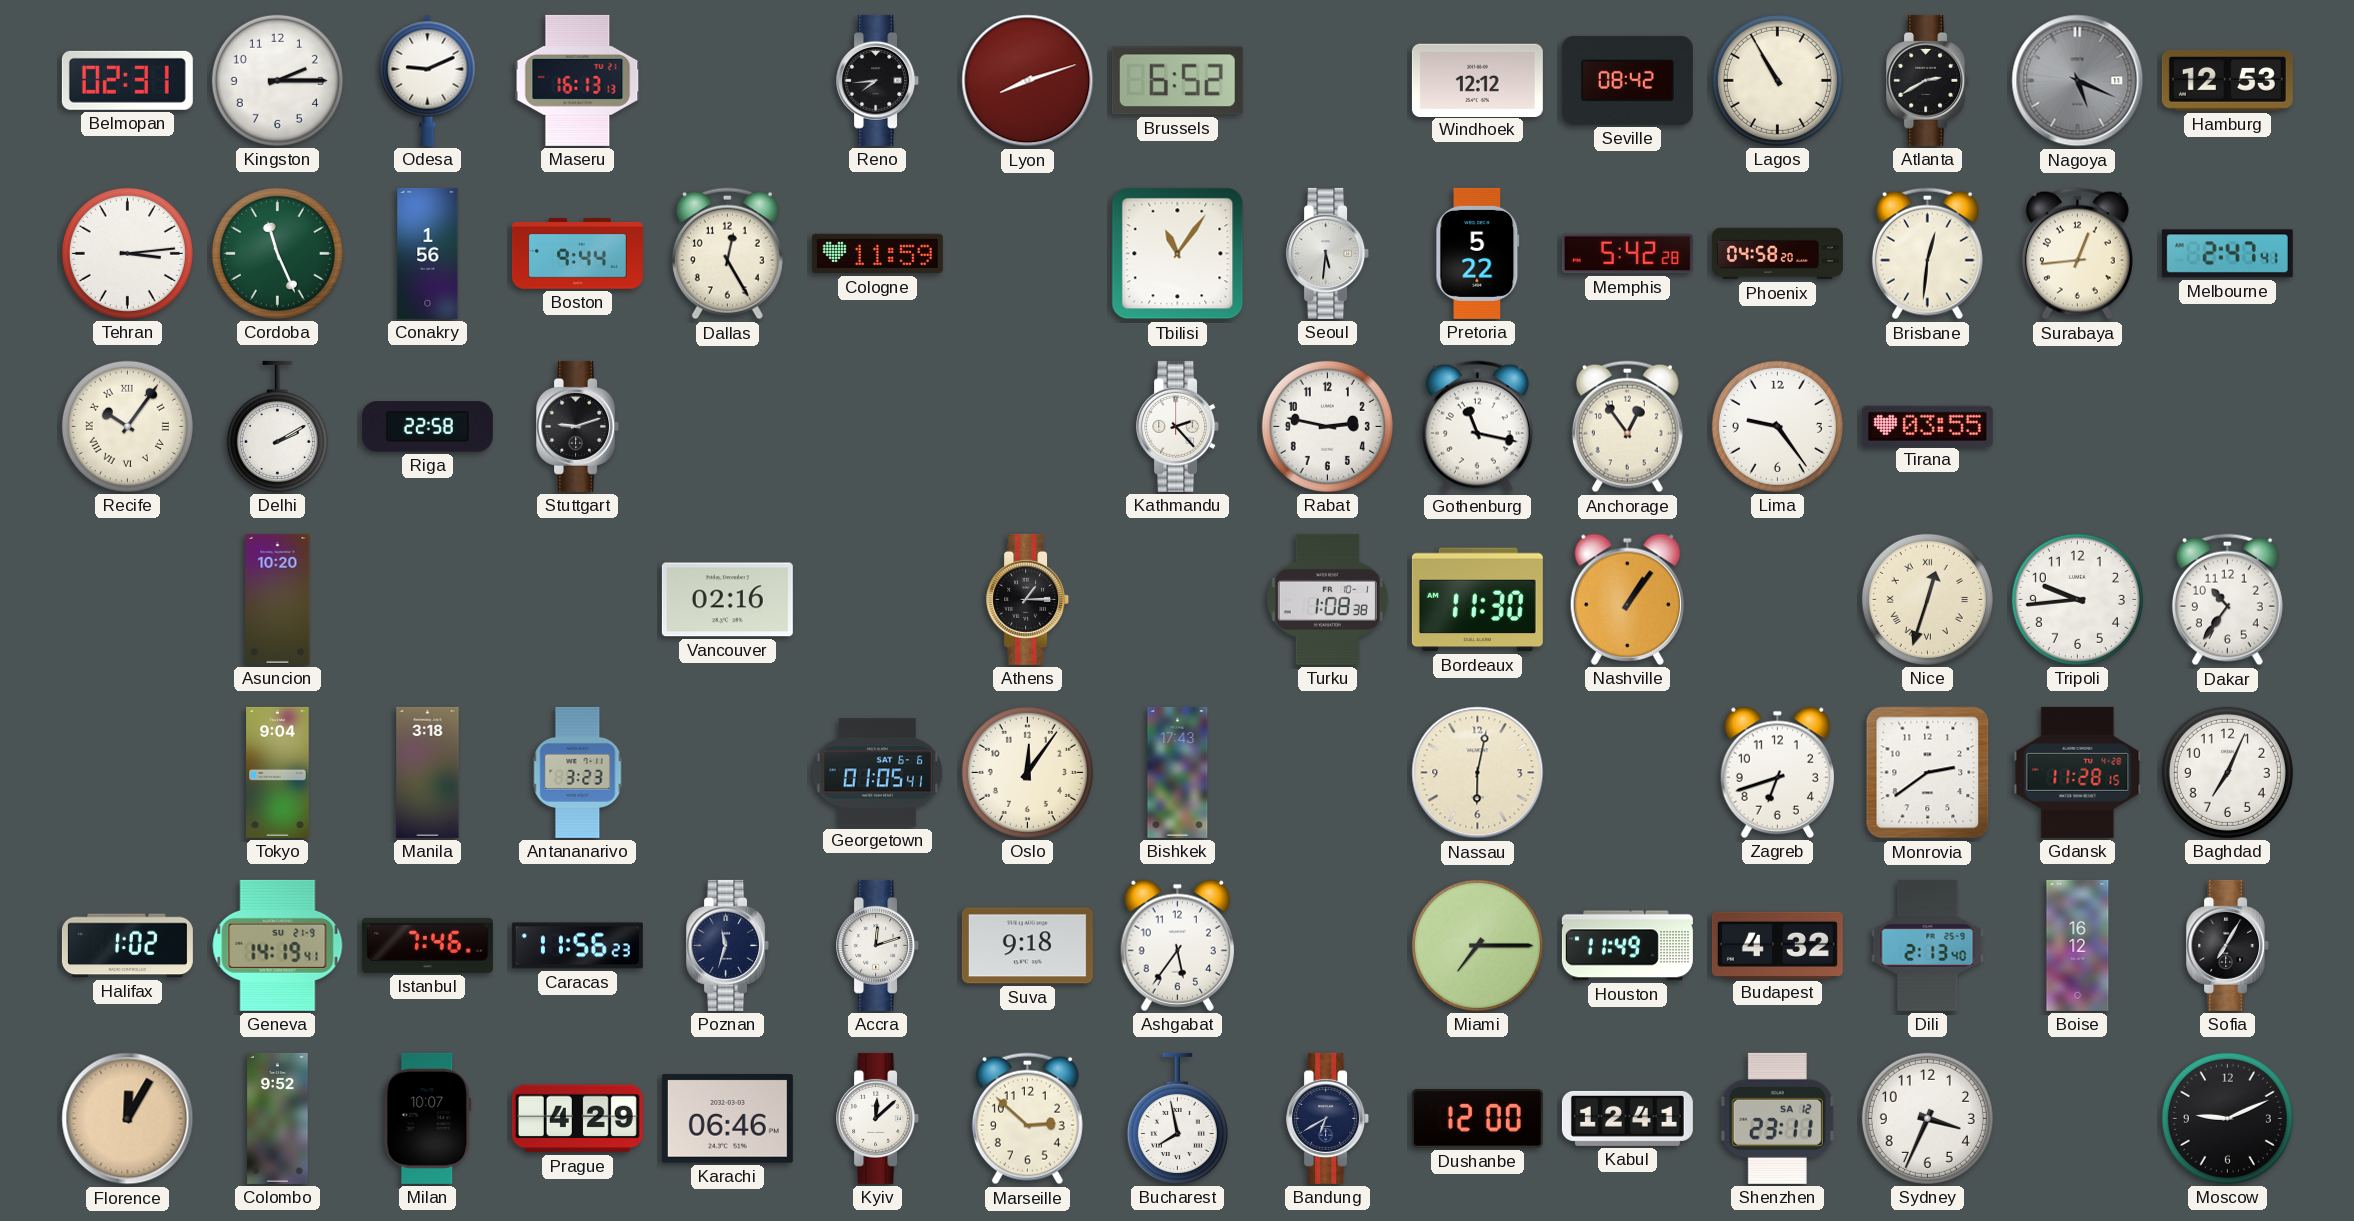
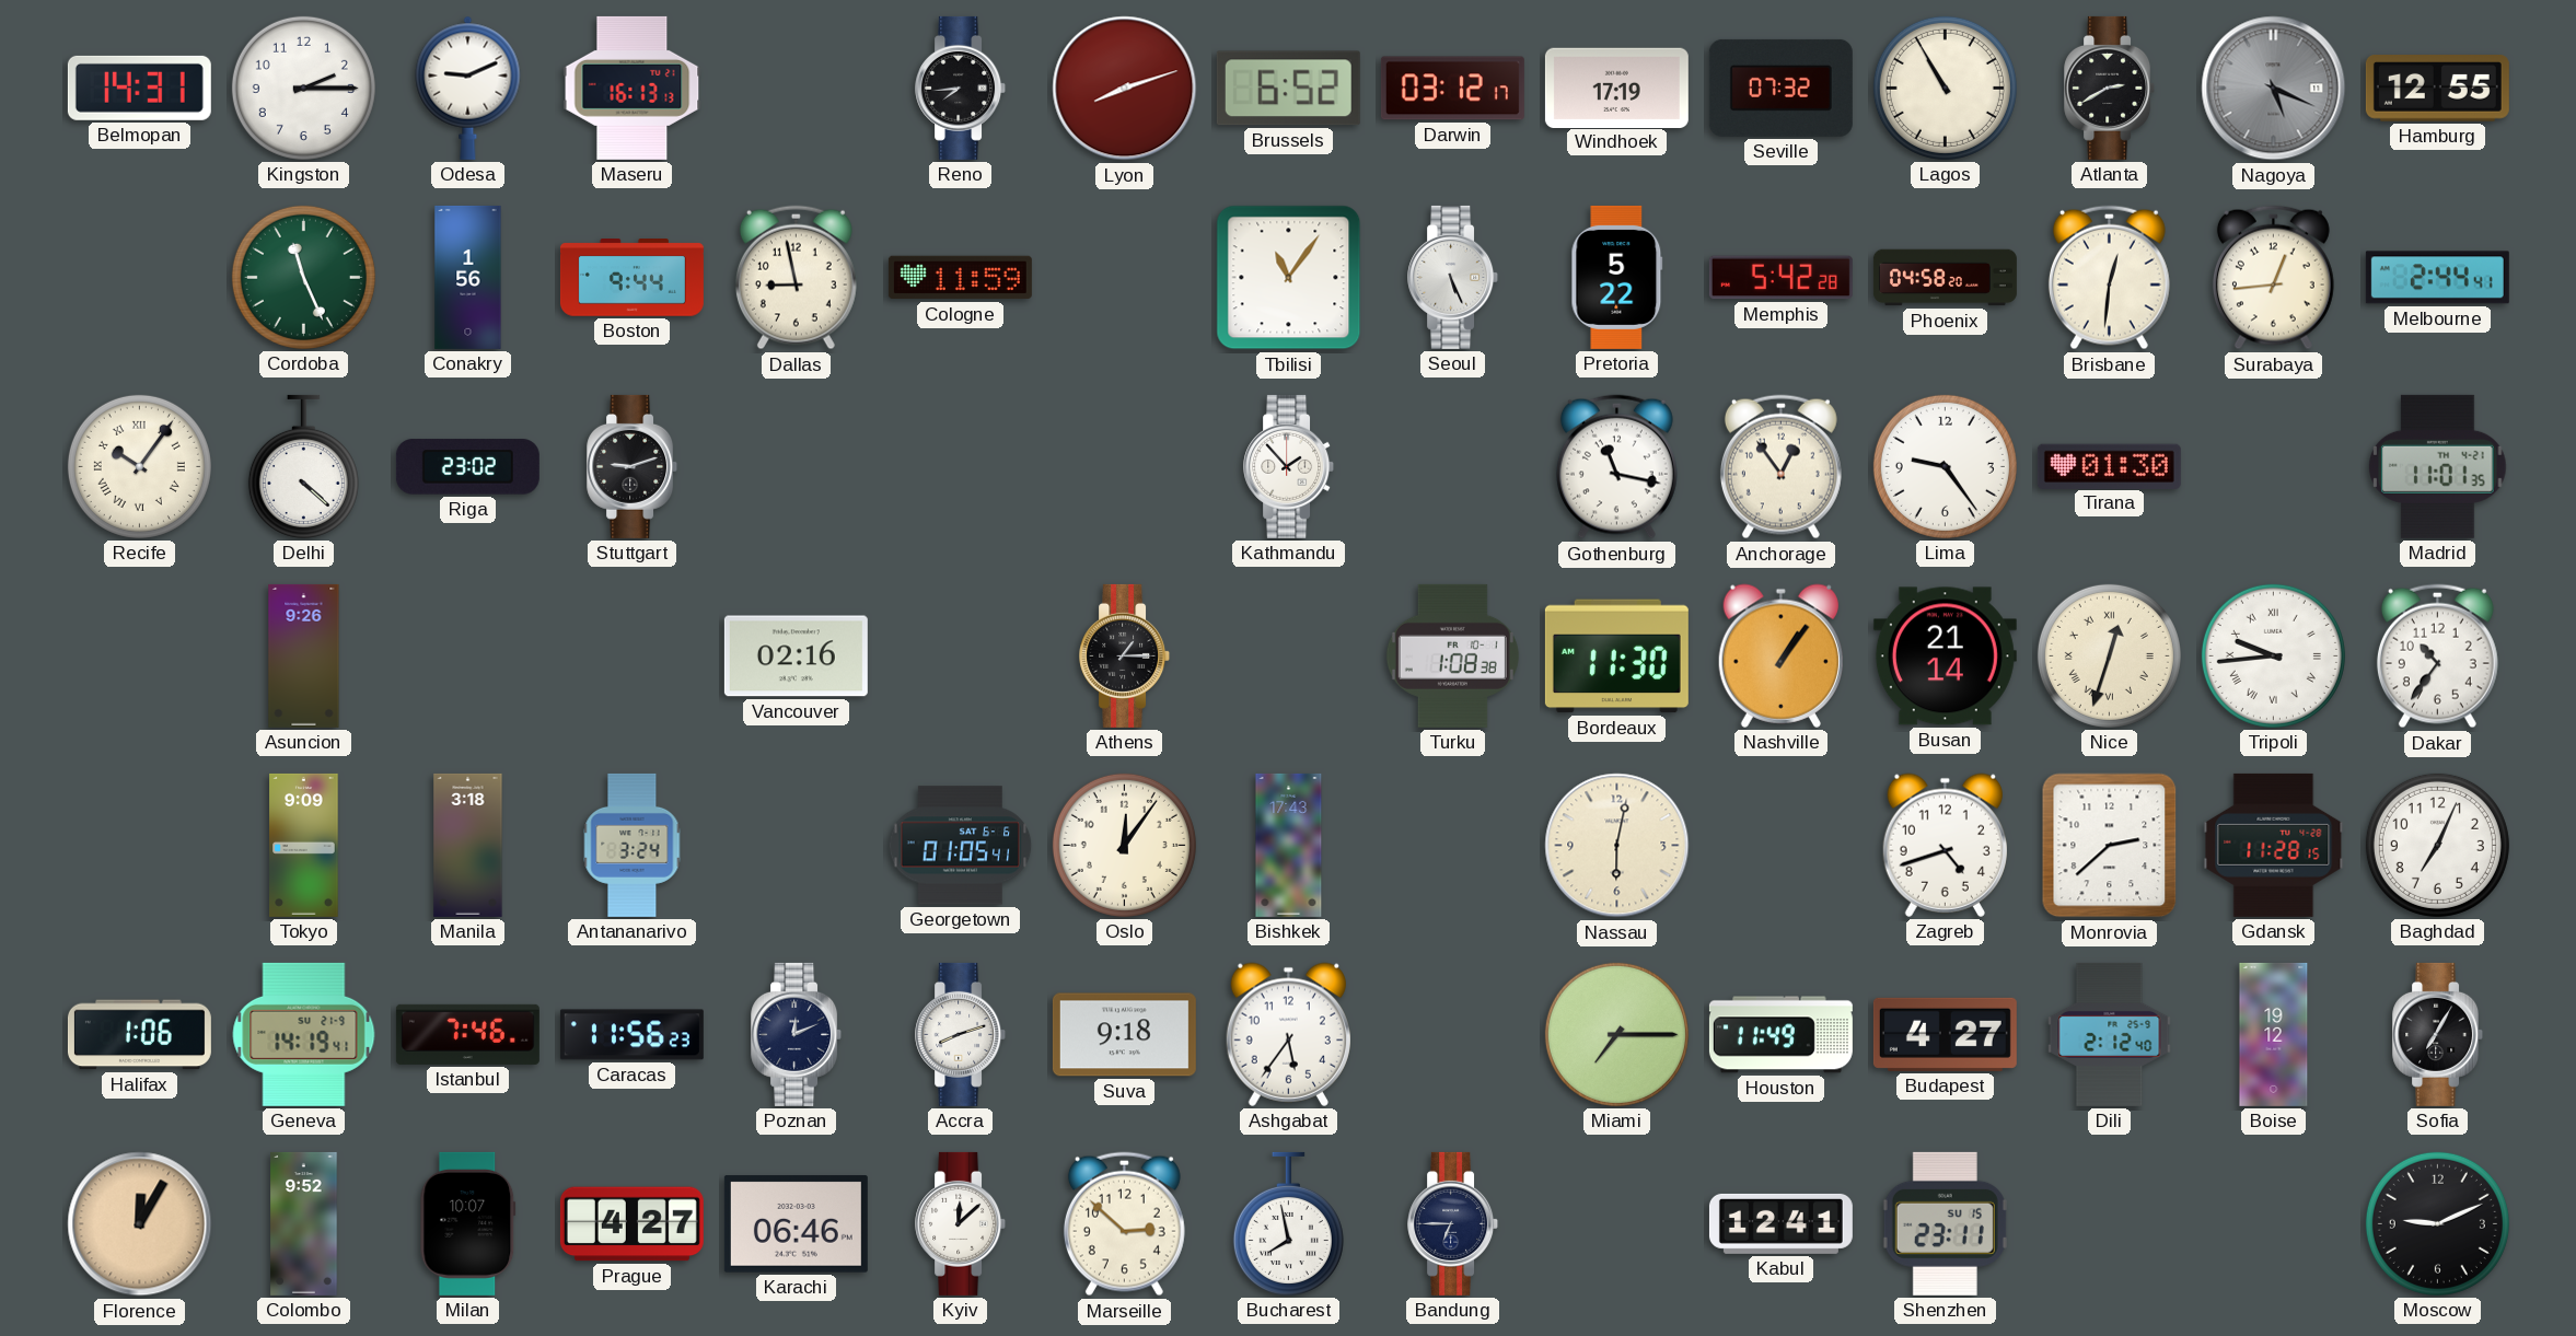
Belmopan: 02:31 -> 14:31 (139, 88)
Darwin: none -> 03:12 (1452, 89)
Windhoek: 12:12 -> 17:19 (1616, 88)
Seville: 08:42 -> 07:32 (1780, 88)
Hamburg: 12:53 -> 12:55 (2437, 89)
Tehran: 3:14 -> none (127, 253)
Dallas: 12:25 -> 8:58 (796, 278)
Seoul: 5:31 -> 5:26 (1453, 277)
Melbourne: 2:47 -> 2:44 (2437, 278)
Delhi: 2:10 -> 4:22 (303, 466)
Riga: 22:58 -> 23:02 (467, 467)
Kathmandu: 2:23 -> 1:53 (1289, 466)
Rabat: 2:47 -> none (1327, 426)
Tirana: 03:55 -> 01:30 (2109, 466)
Madrid: none -> 11:01 (2438, 466)
Asuncion: 10:20 -> 9:26 (304, 655)
Busan: none -> 21:14 (1945, 657)
Tripoli numerals: Arabic -> Roman (2273, 655)
Tokyo: 9:04 -> 9:09 (304, 845)
Antananarivo: 3:23 -> 3:24 (633, 845)
Zagreb: 6:42 -> 4:42 (1945, 845)
Monrovia: 2:39 -> 2:38 (2110, 846)
Halifax: 1:02 -> 1:06 (139, 1035)
Poznan: 11:33 -> 12:11 (797, 1034)
Accra: 12:12 -> 8:12 (961, 1034)
Budapest: 4:32 -> 4:27 (1945, 1034)
Dili: 2:13 -> 2:12 (2110, 1034)
Boise: 16:12 -> 19:12 (2274, 1034)
Prague: 4:29 -> 4:27 (631, 1224)
Bandung: 6:40 -> 6:45 (1453, 1223)
Dushanbe: 12:00 -> none (1477, 1119)
Shenzhen date: SA 12 -> SU 15 (1945, 1223)
Sydney: 3:34 -> none (1927, 1118)
